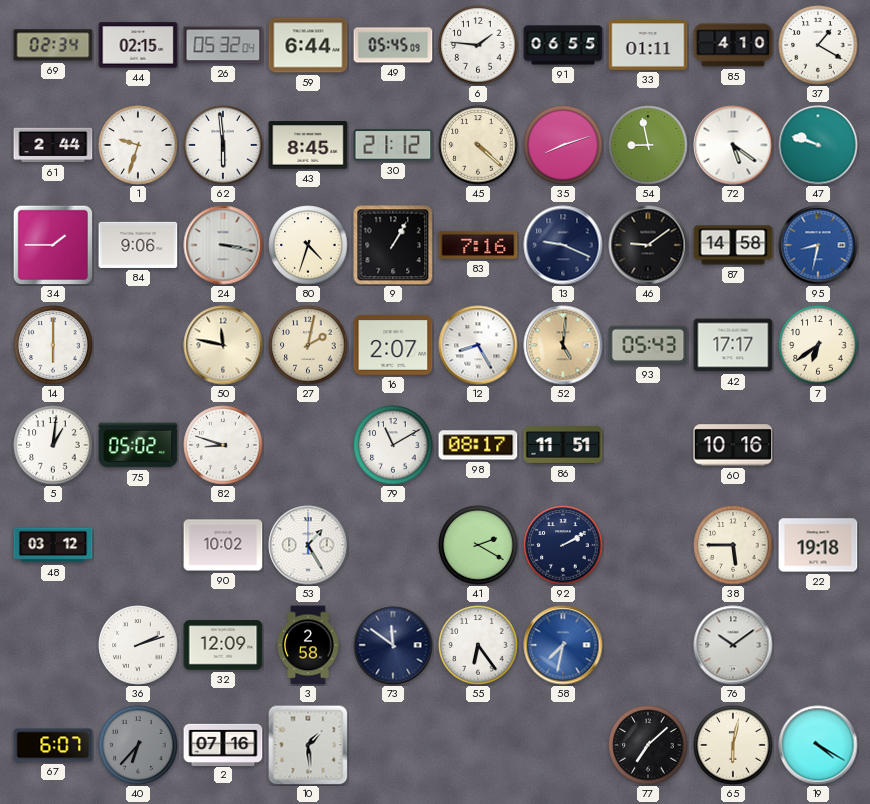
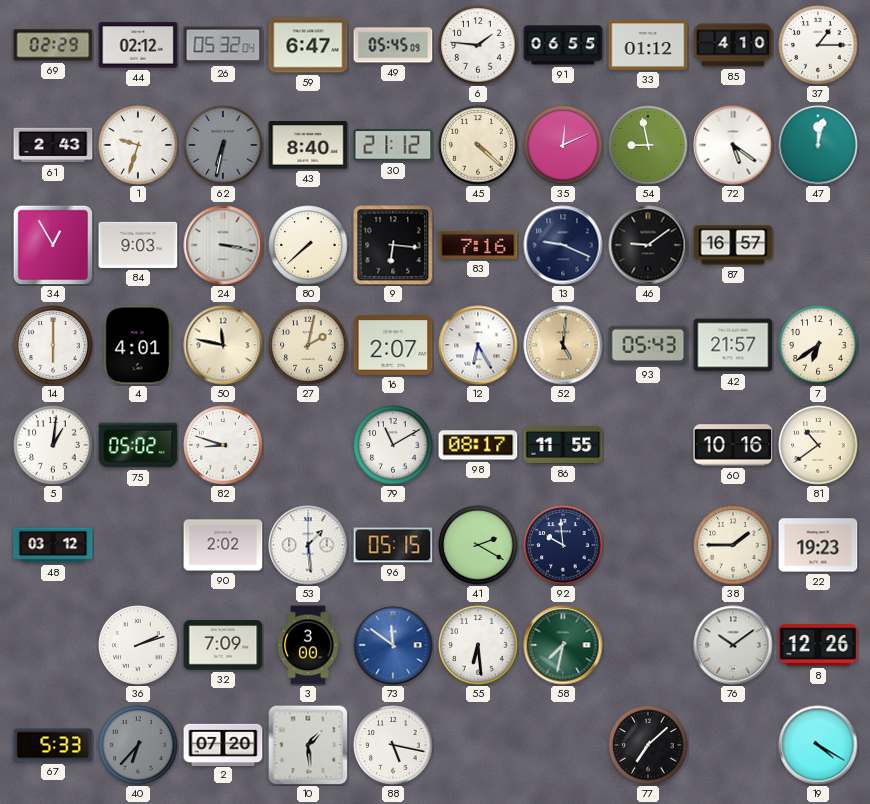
69: 02:34 -> 02:29 (53, 45)
44: 02:15 -> 02:12 (138, 45)
59: 6:44 -> 6:47 (308, 45)
33: 01:11 -> 01:12 (648, 45)
37: 1:20 -> 1:15 (818, 45)
61: 2:44 -> 2:43 (53, 145)
62: 5:59 -> 6:32 (223, 145)
62 dial: white -> grey (223, 145)
43: 8:45 -> 8:40 (308, 145)
35: 8:12 -> 12:11 (563, 145)
47: 9:48 -> 12:02 (818, 145)
34: 1:45 -> 12:55 (53, 245)
84: 9:06 -> 9:03 (138, 245)
80: 4:33 -> 7:38 (308, 245)
9: 1:05 -> 6:16 (393, 245)
87: 14:58 -> 16:57 (733, 245)
95: 8:32 -> none (818, 245)
4: none -> 4:01 (138, 345)
12: 8:25 -> 6:25 (478, 345)
42: 17:17 -> 21:57 (733, 345)
86: 11:51 -> 11:55 (563, 445)
81: none -> 10:39 (818, 445)
90: 10:02 -> 2:02 (223, 545)
53: 1:25 -> 1:29 (308, 545)
96: none -> 05:15 (393, 545)
92: 2:10 -> 9:59 (563, 545)
38: 5:45 -> 1:45 (733, 545)
22: 19:18 -> 19:23 (818, 545)
32: 12:09 -> 7:09 (223, 645)
3: 2:58 -> 3:00 (308, 645)
73 dial: navy -> blue (393, 645)
55: 6:24 -> 6:29 (478, 645)
58 dial: blue -> green (563, 645)
8: none -> 12:26 (818, 645)
67: 6:07 -> 5:33 (53, 745)
2: 07:16 -> 07:20 (223, 744)
88: none -> 5:17 (393, 745)
65: 6:02 -> none (733, 745)
